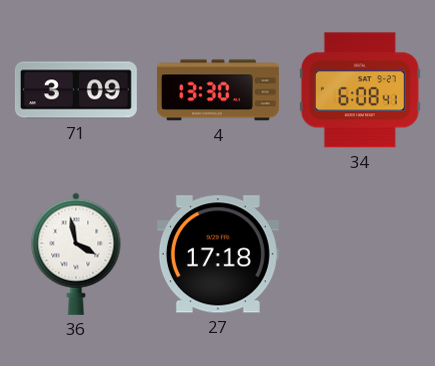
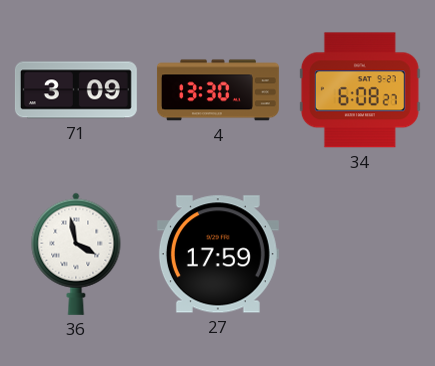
34: 6:08:41 -> 6:08:27 (360, 90)
27: 17:18 -> 17:59 (218, 254)
